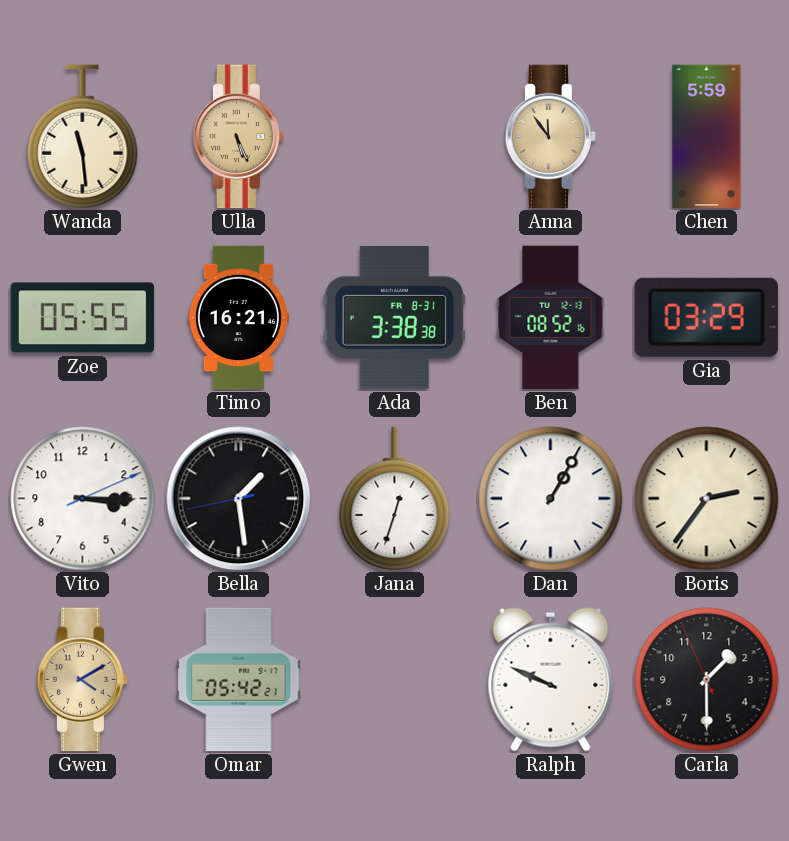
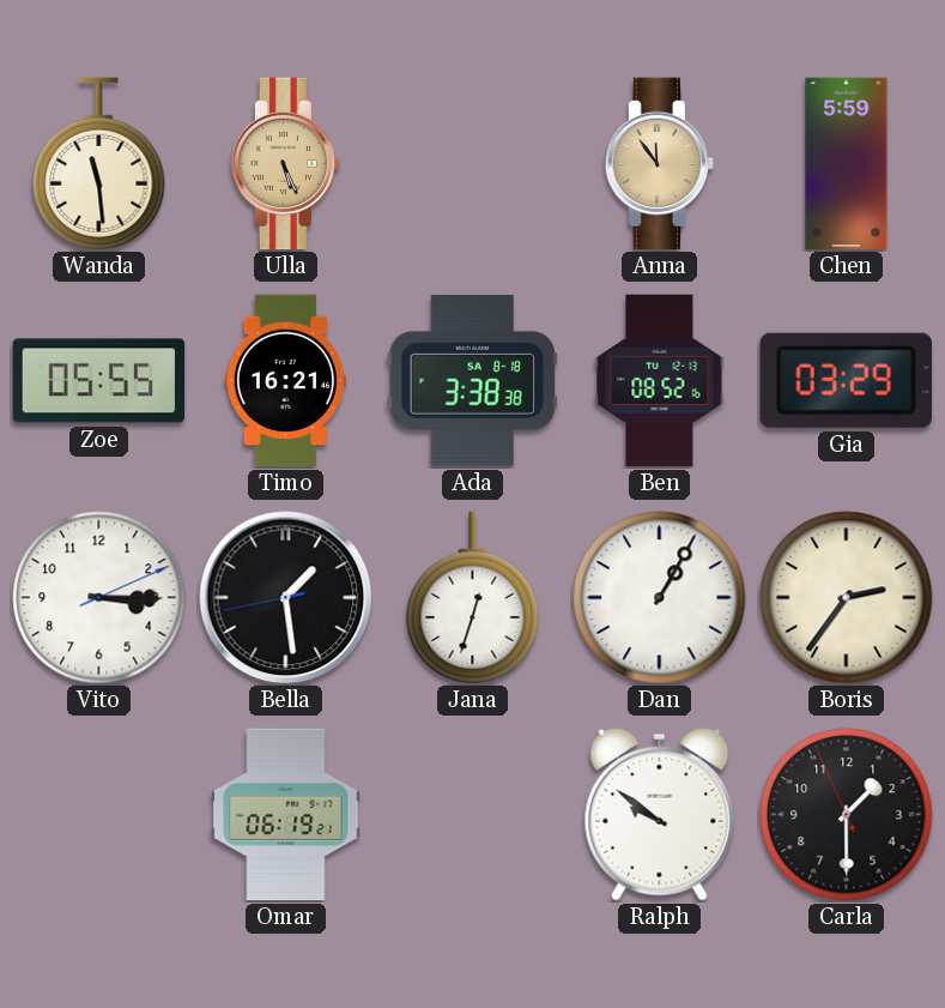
Ada date: FR 8-31 -> SA 8-18 (472, 381)
Gwen: 4:10 -> none (83, 680)
Omar: 05:42 -> 06:19 (286, 815)
Ralph: 9:49 -> 9:51 (660, 814)
